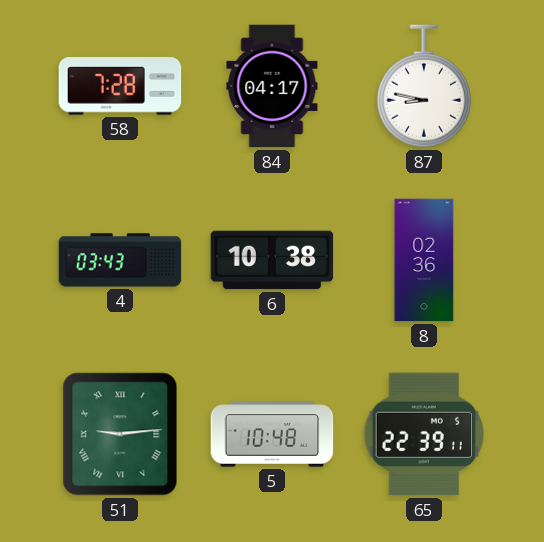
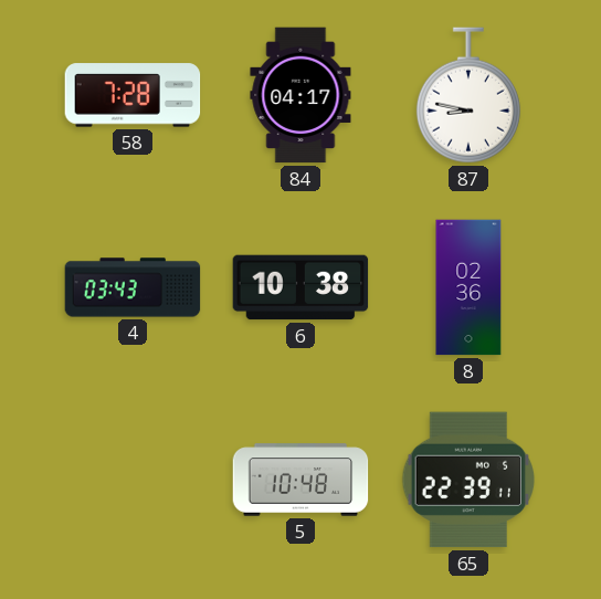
51: 9:14 -> none (120, 434)
